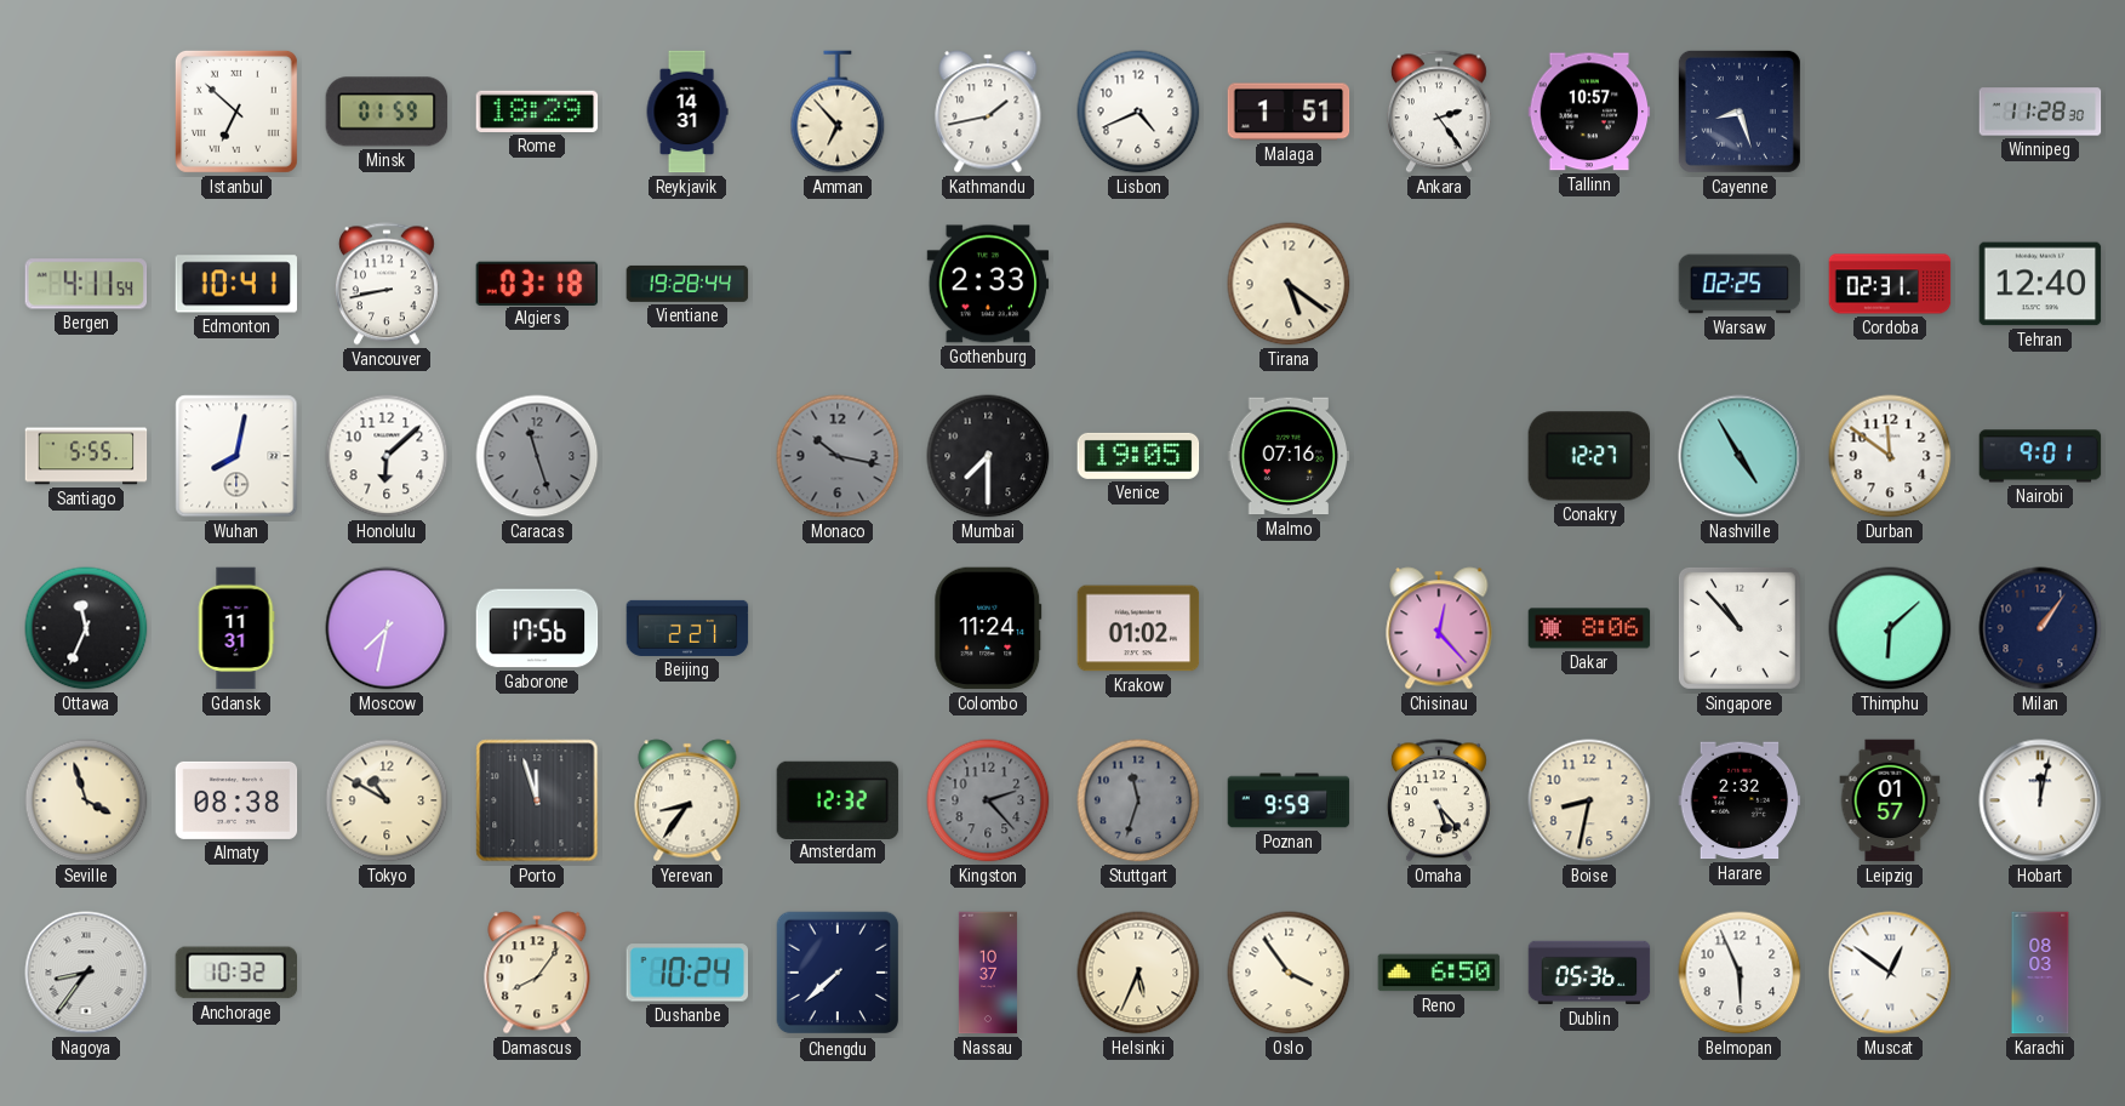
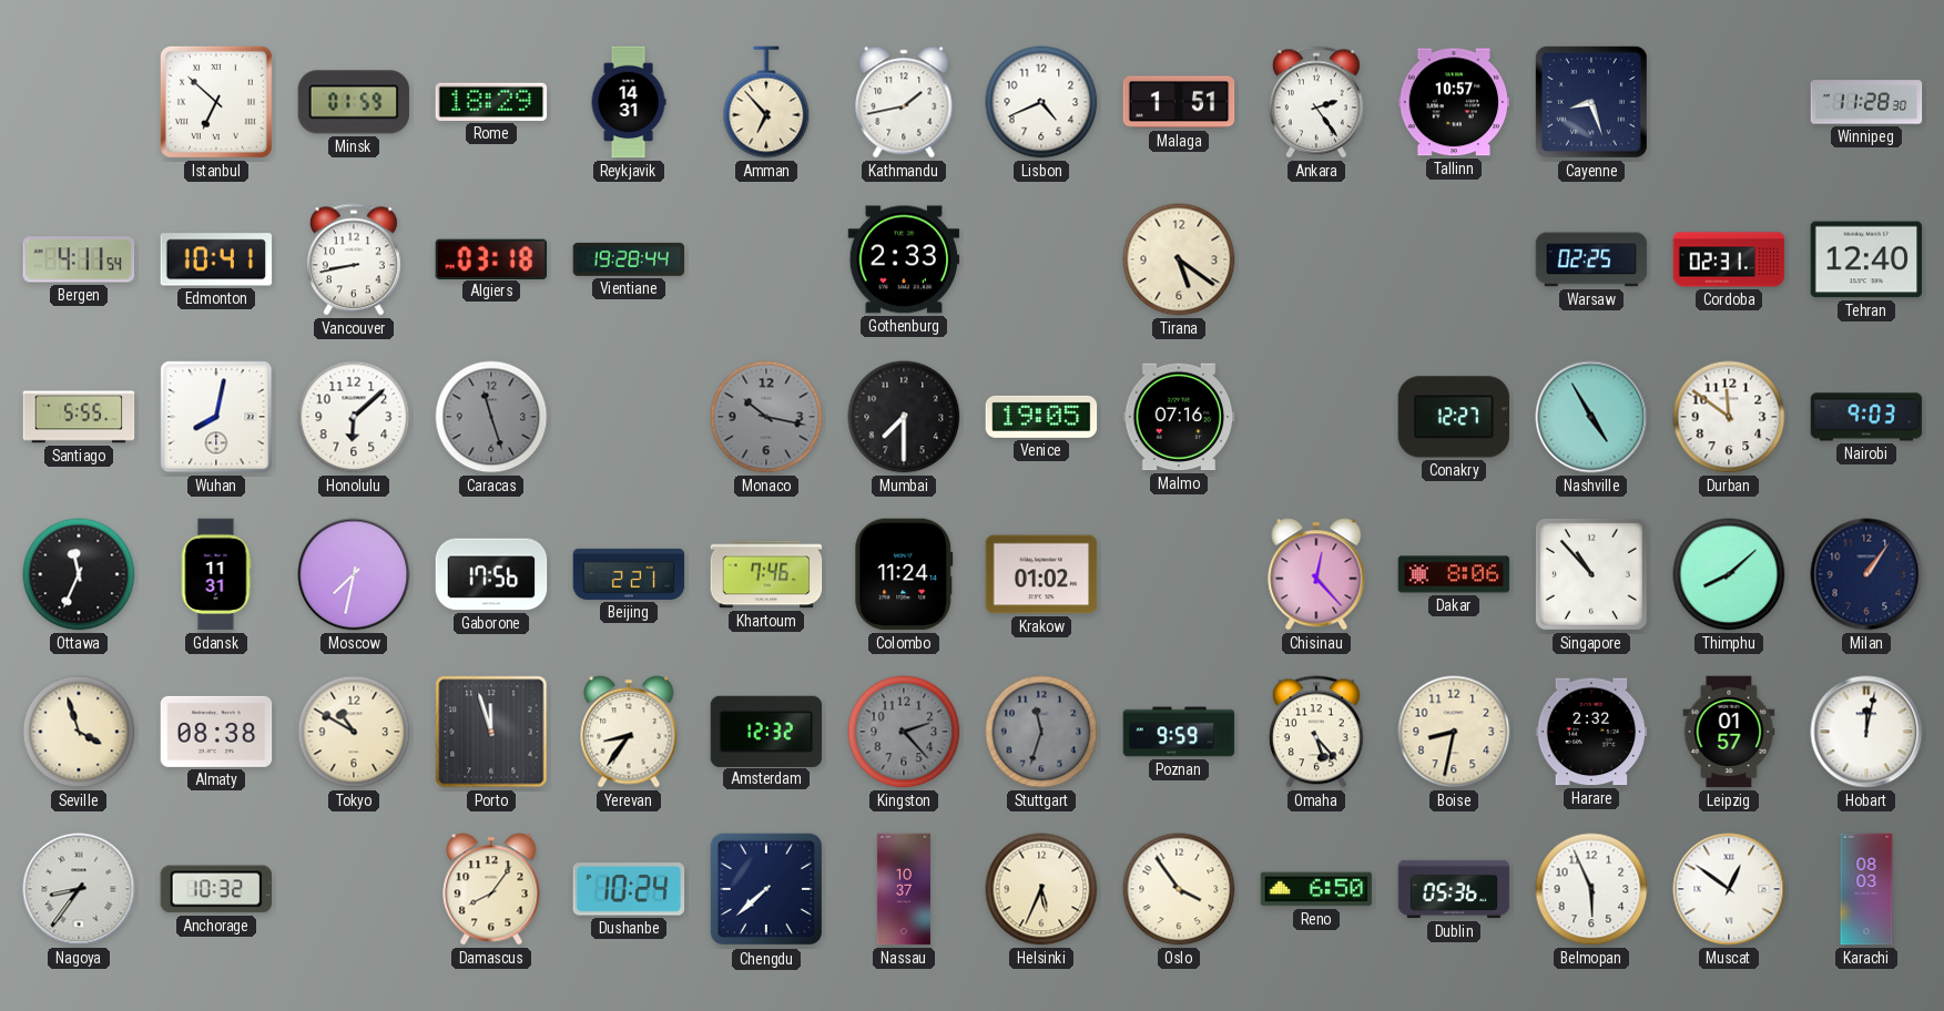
Nairobi: 9:01 -> 9:03 (1866, 417)
Khartoum: none -> 7:46 (766, 574)
Thimphu: 6:08 -> 8:08 (1729, 574)
